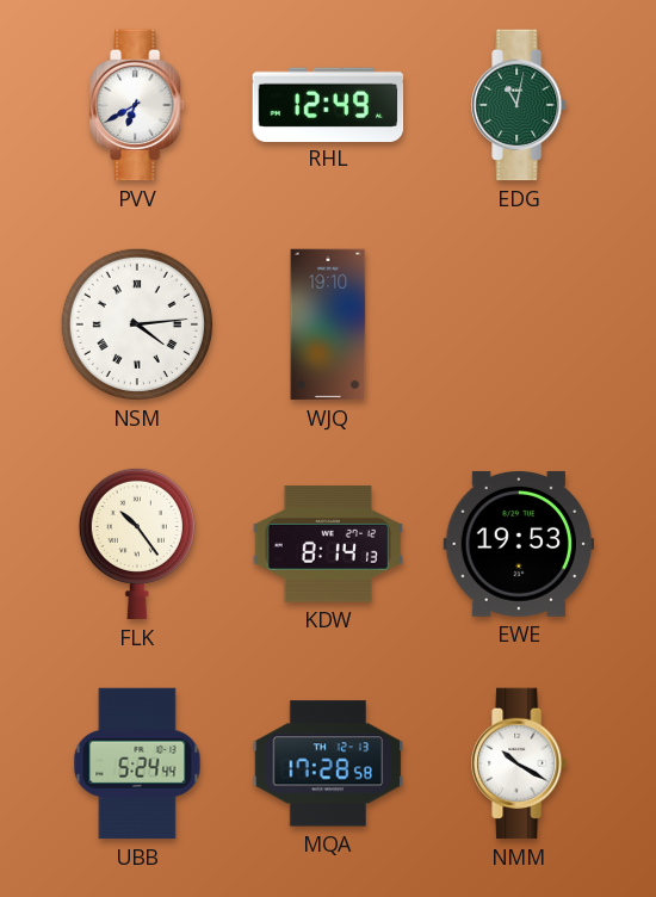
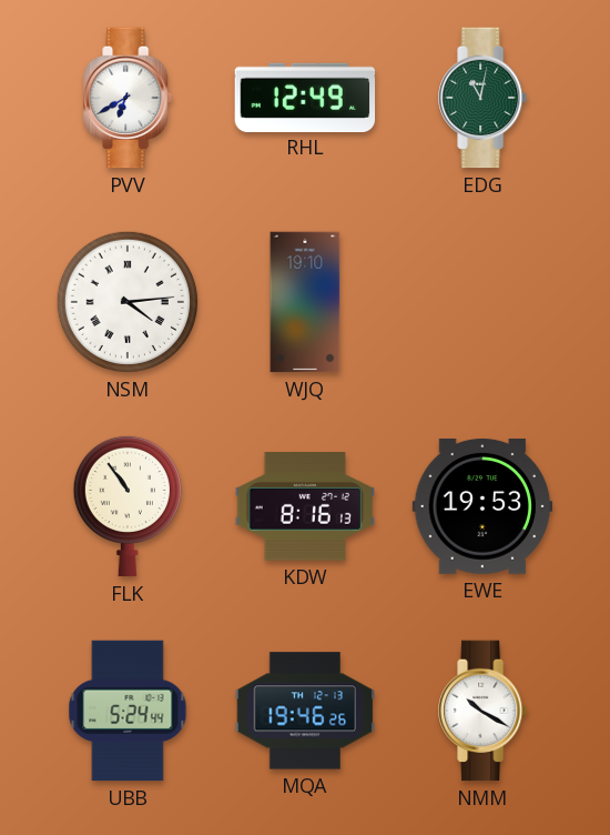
FLK: 10:24 -> 10:54 (128, 506)
KDW: 8:14 -> 8:16 (305, 506)
MQA: 17:28 -> 19:46 (305, 711)
